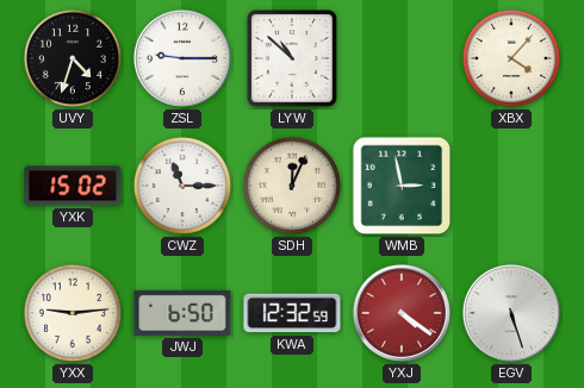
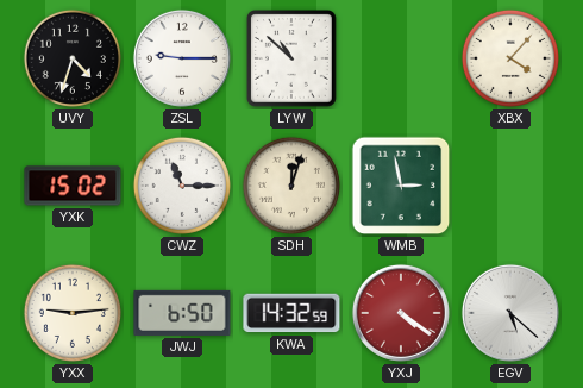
SDH: 12:04 -> 12:03 (291, 186)
KWA: 12:32 -> 14:32 (291, 313)
EGV: 5:27 -> 5:22 (510, 313)
